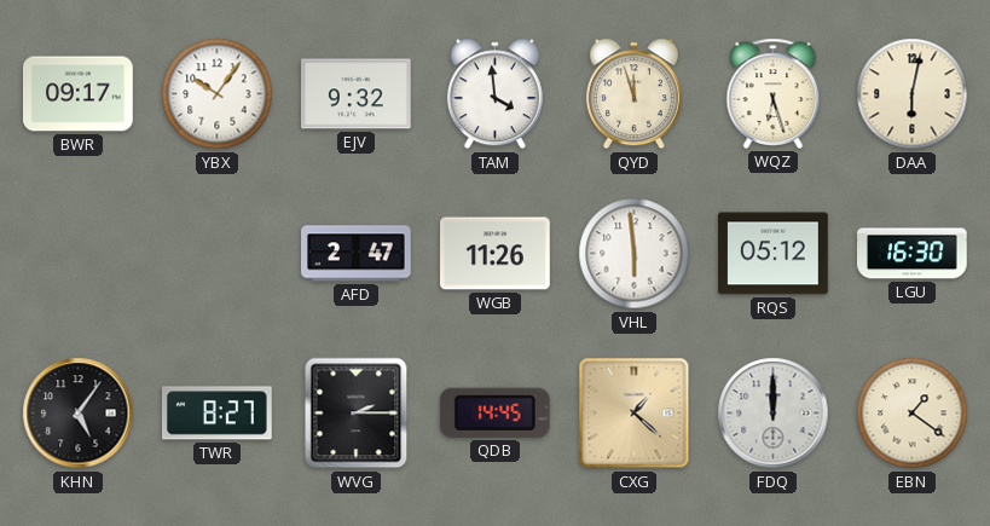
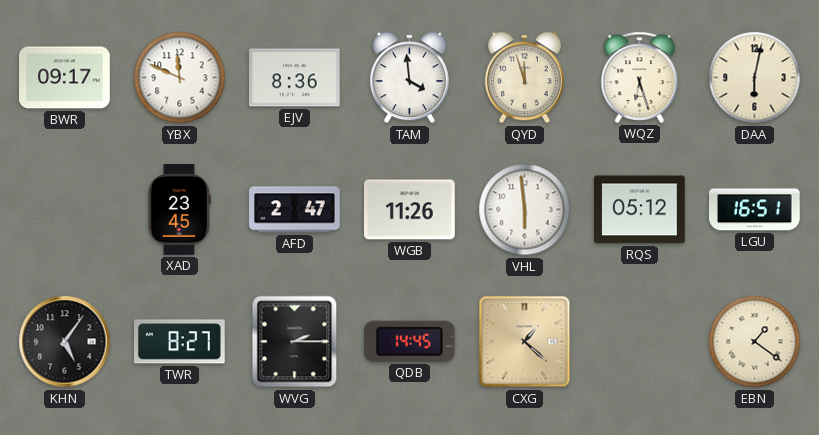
YBX: 10:06 -> 11:49 (180, 78)
EJV: 9:32 -> 8:36 (295, 78)
XAD: none -> 23:45 (179, 210)
LGU: 16:30 -> 16:51 (755, 210)
FDQ: 12:00 -> none (774, 414)
